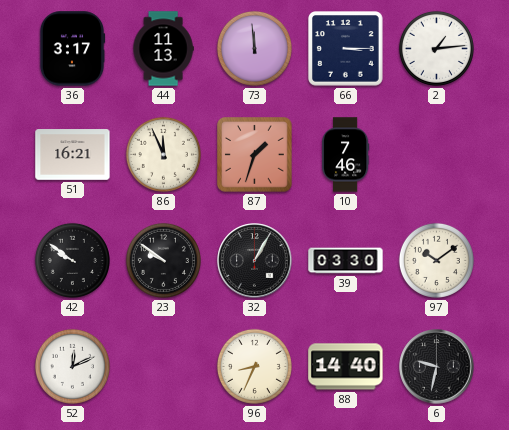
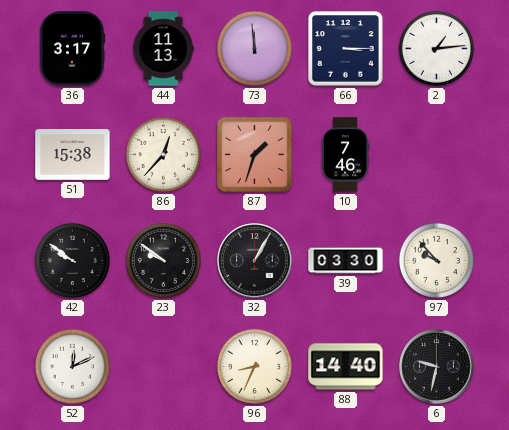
51: 16:21 -> 15:38 (73, 155)
86: 11:56 -> 12:37 (163, 154)
97: 10:09 -> 9:53 (436, 260)
